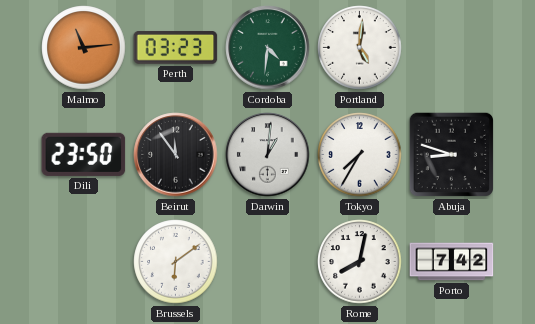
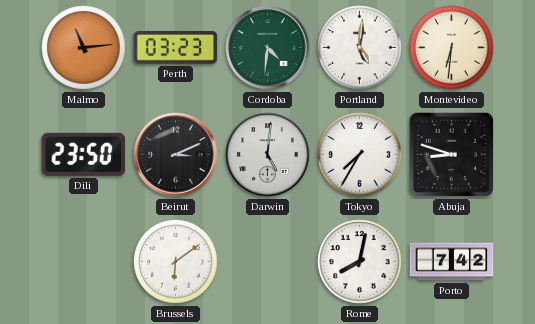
Montevideo: none -> 6:31 (452, 48)
Beirut: 11:54 -> 3:11 (176, 155)
Darwin: 1:01 -> 5:01 (268, 155)
